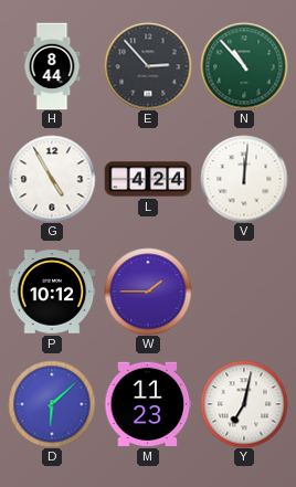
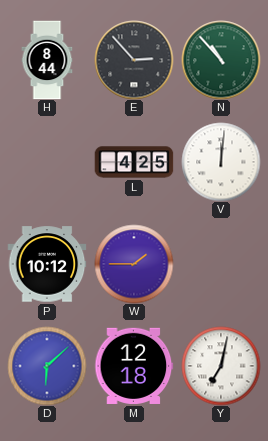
G: 4:55 -> none (52, 179)
L: 4:24 -> 4:25 (134, 162)
M: 11:23 -> 12:18 (134, 366)
